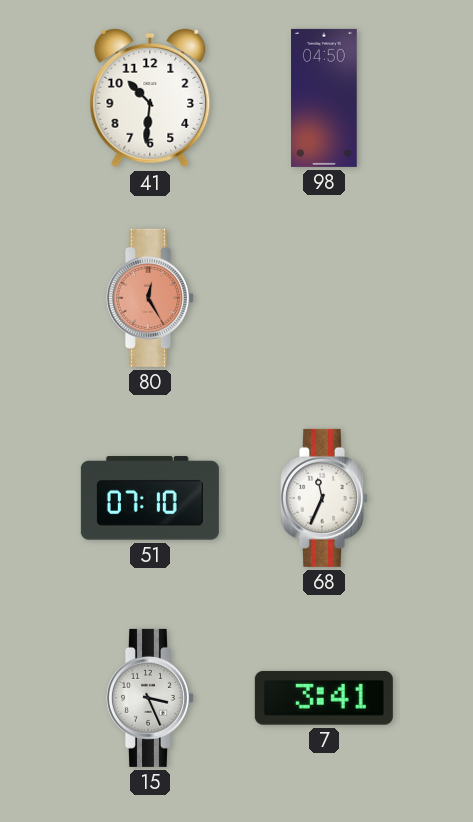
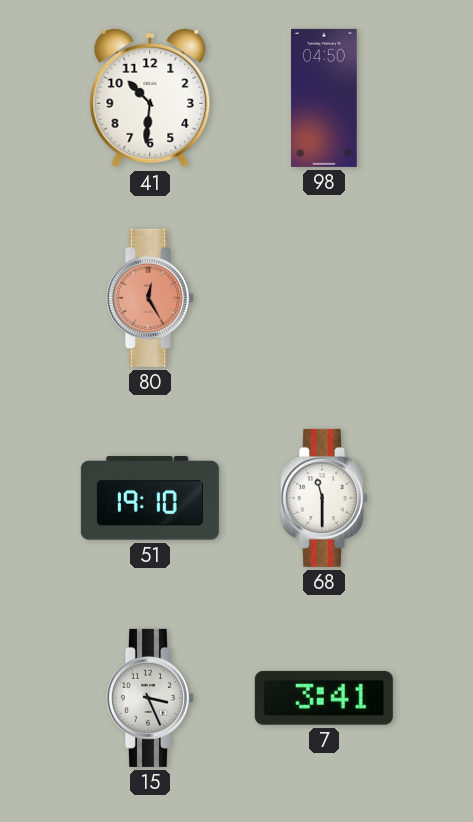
51: 07:10 -> 19:10 (150, 498)
68: 11:34 -> 11:30 (324, 498)
